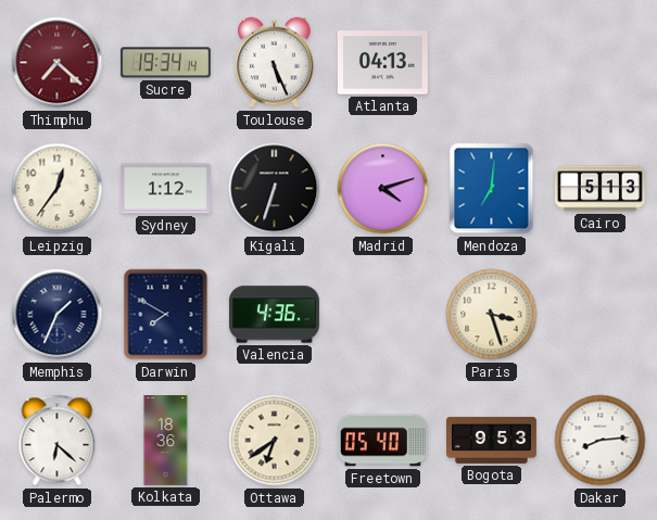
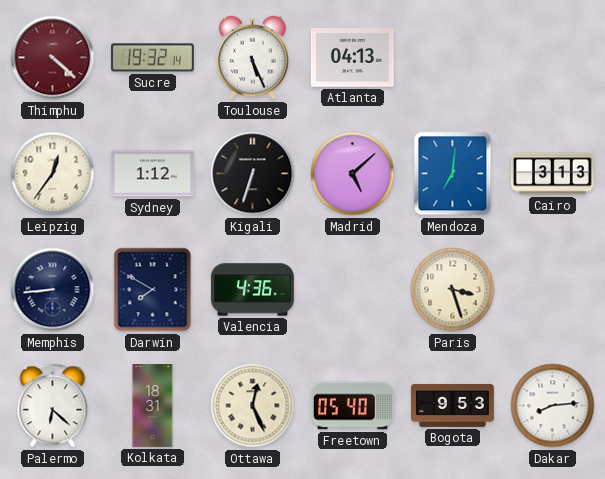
Thimphu: 7:22 -> 4:22 (53, 58)
Sucre: 19:34 -> 19:32 (152, 58)
Madrid: 4:12 -> 5:08 (353, 174)
Cairo: 5:13 -> 3:13 (552, 174)
Memphis: 1:34 -> 8:44 (53, 290)
Kolkata: 18:36 -> 18:31 (153, 406)
Ottawa: 6:39 -> 12:26 (253, 406)
